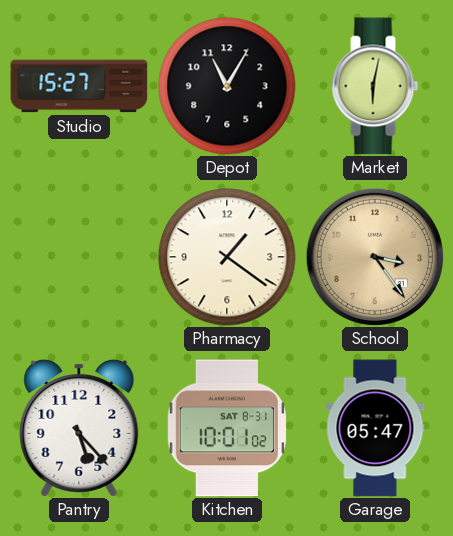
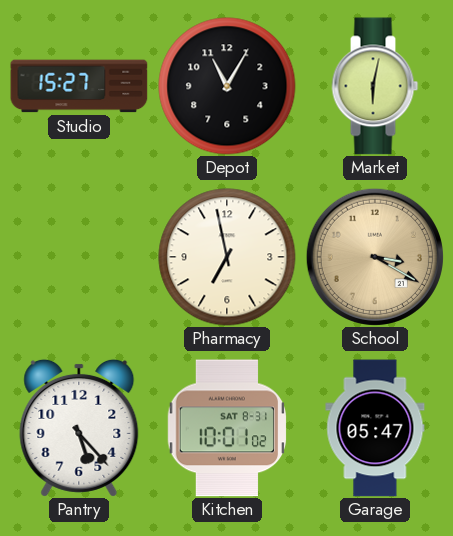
Pharmacy: 1:21 -> 6:58 (227, 257)
School: 3:24 -> 3:20 (375, 257)
